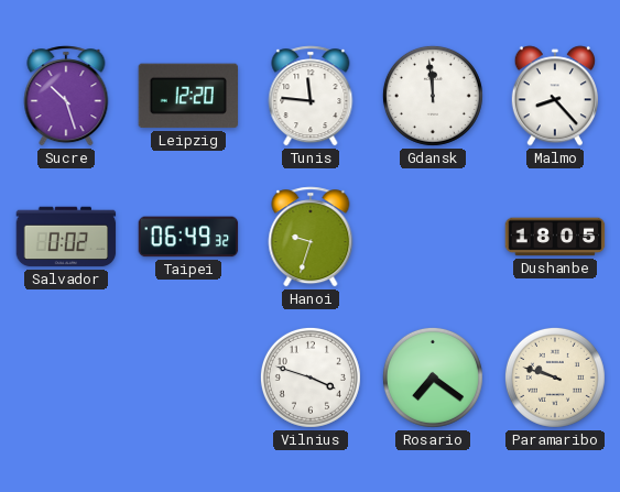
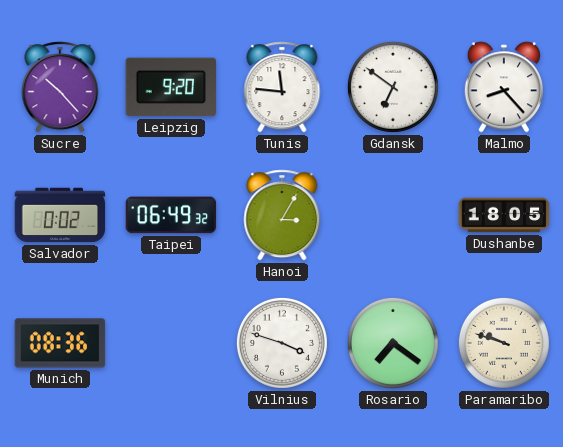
Sucre: 10:27 -> 10:23 (60, 87)
Leipzig: 12:20 -> 9:20 (171, 87)
Gdansk: 11:59 -> 6:51 (393, 87)
Hanoi: 9:33 -> 3:05 (282, 215)
Munich: none -> 08:36 (60, 343)
